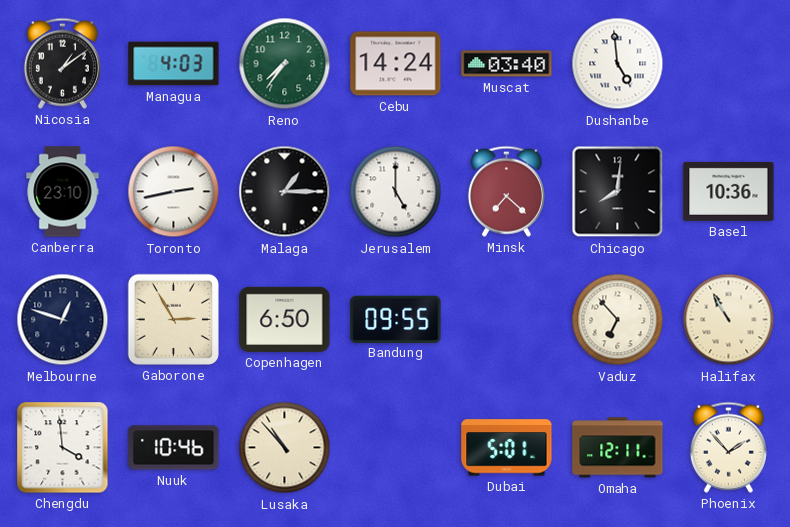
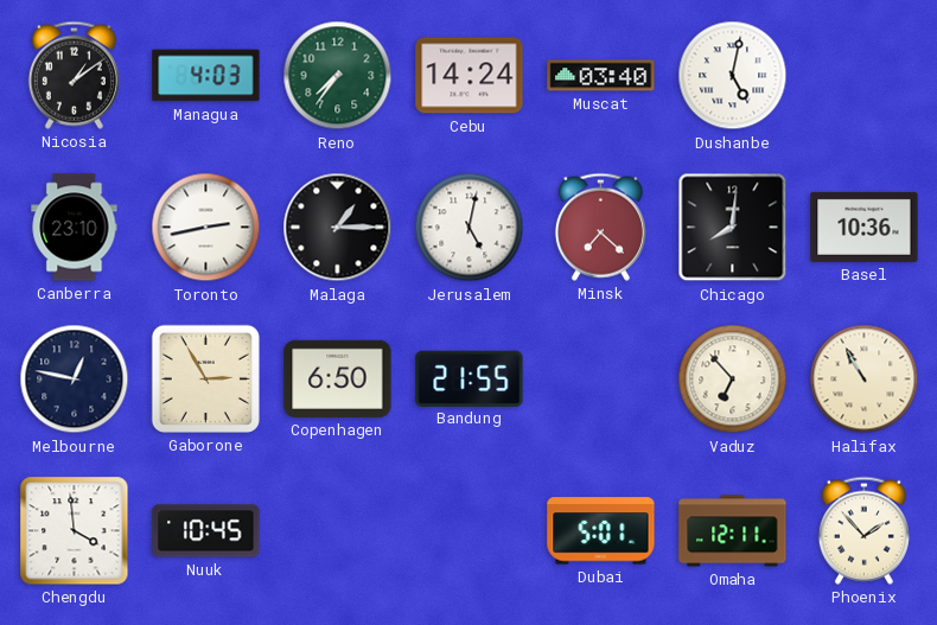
Dushanbe: 4:59 -> 5:02 (733, 76)
Jerusalem: 5:00 -> 5:02 (470, 228)
Melbourne: 12:48 -> 12:47 (75, 380)
Bandung: 09:55 -> 21:55 (470, 378)
Nuuk: 10:46 -> 10:45 (206, 531)
Lusaka: 10:53 -> none (285, 448)
